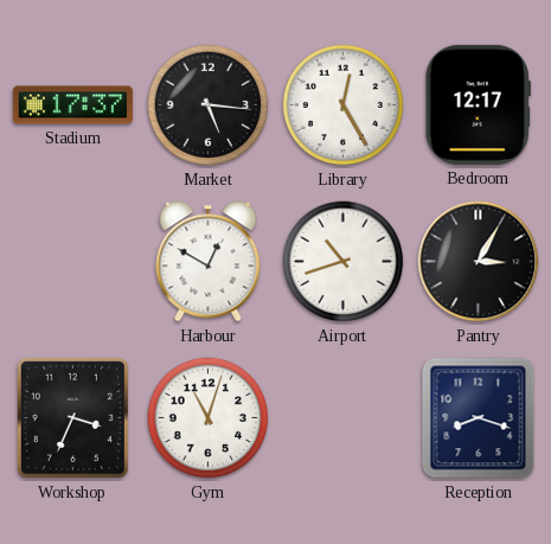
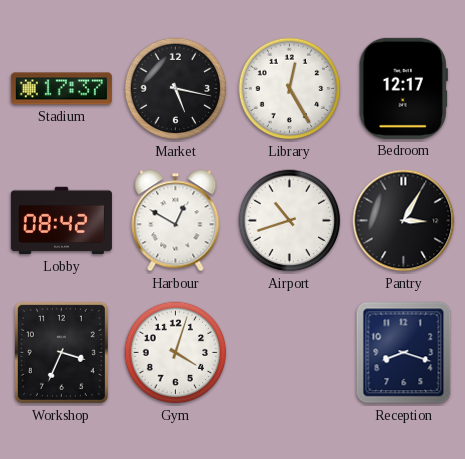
Market: 5:16 -> 5:17 (176, 89)
Lobby: none -> 08:42 (61, 221)
Gym: 11:03 -> 4:03 (176, 353)
